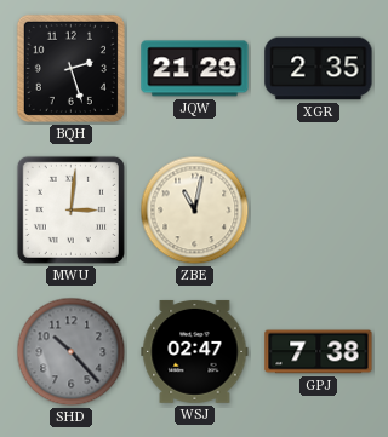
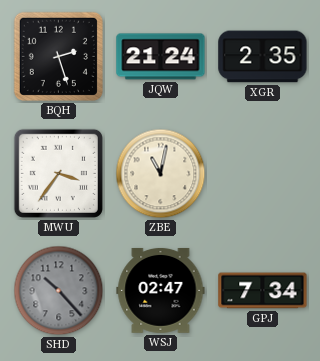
JQW: 21:29 -> 21:24 (161, 57)
MWU: 3:01 -> 3:36 (58, 173)
GPJ: 7:38 -> 7:34 (263, 291)
